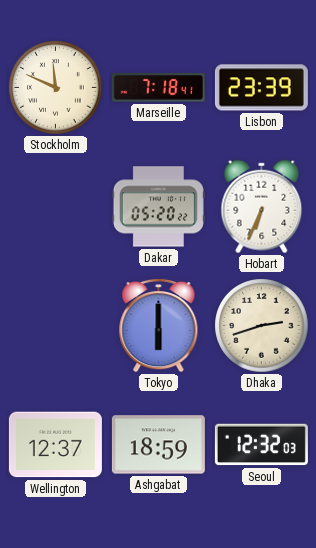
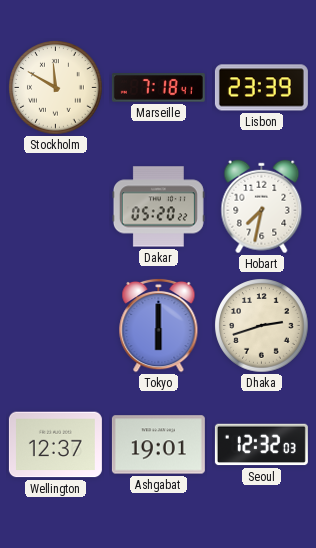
Stockholm: 11:49 -> 11:50 (56, 88)
Hobart: 6:34 -> 7:32 (262, 207)
Ashgabat: 18:59 -> 19:01 (158, 445)
